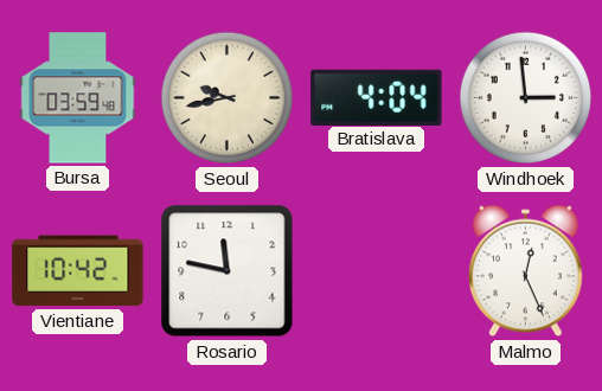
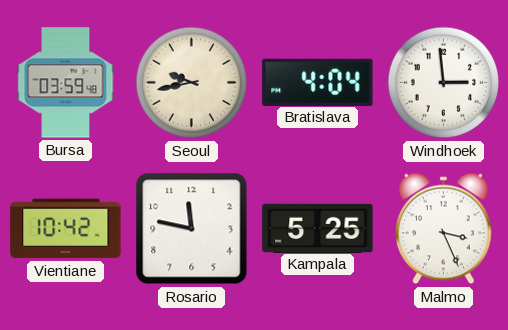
Kampala: none -> 5:25 (318, 228)
Malmo: 12:26 -> 3:26 (444, 229)
